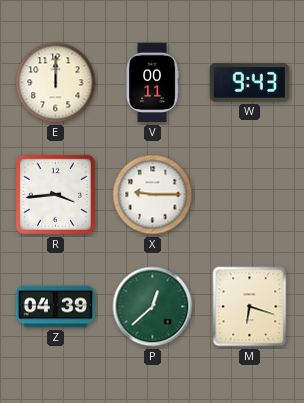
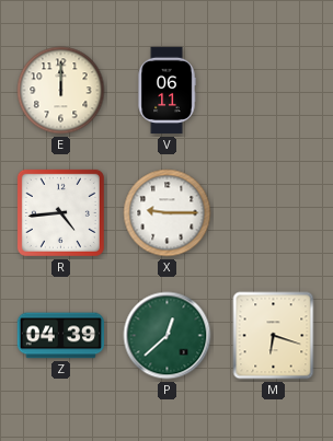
V: 00:11 -> 06:11 (166, 91)
W: 9:43 -> none (249, 83)
R: 3:44 -> 4:44 (60, 212)
